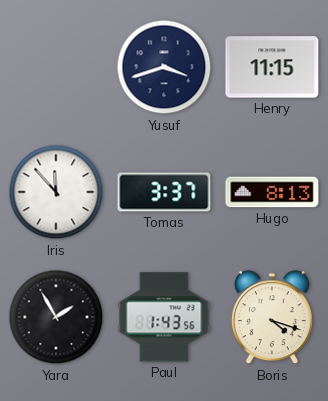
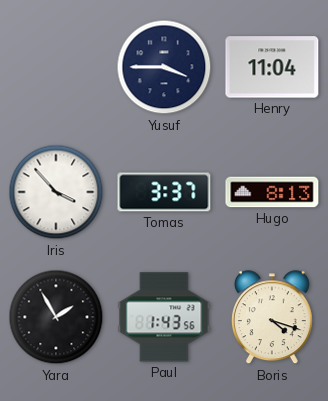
Yusuf: 3:42 -> 3:45 (164, 67)
Henry: 11:15 -> 11:04 (272, 67)
Iris: 11:53 -> 3:53 (56, 192)
